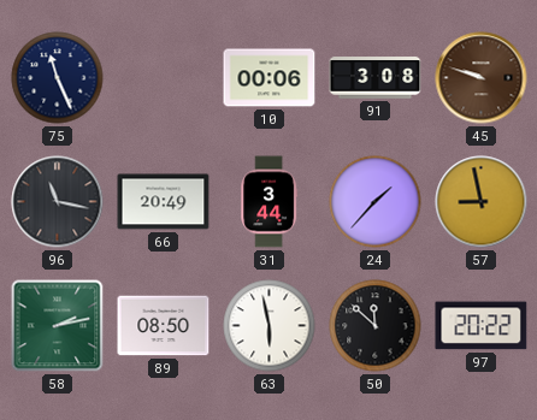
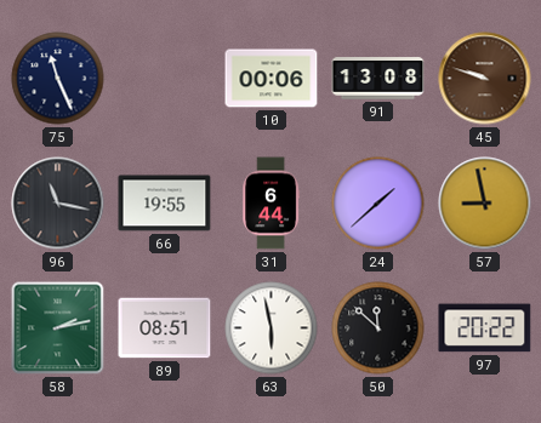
91: 3:08 -> 13:08 (378, 79)
66: 20:49 -> 19:55 (165, 204)
31: 3:44 -> 6:44 (272, 204)
24: 1:37 -> 1:38 (378, 204)
89: 08:50 -> 08:51 (165, 328)
